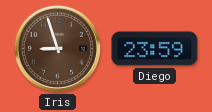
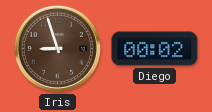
Diego: 23:59 -> 00:02 (155, 49)
